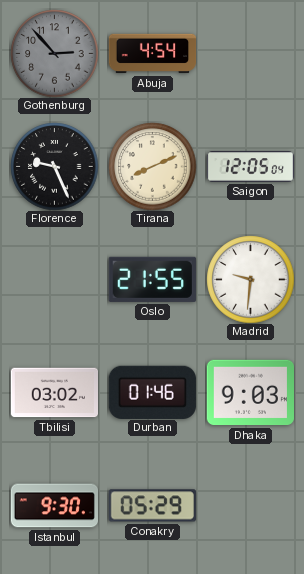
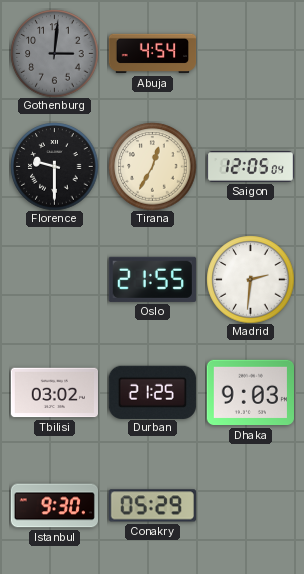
Gothenburg: 2:53 -> 3:01 (54, 53)
Florence: 9:26 -> 9:30 (54, 166)
Tirana: 8:11 -> 12:35 (152, 166)
Madrid: 9:31 -> 2:31 (250, 279)
Durban: 01:46 -> 21:25 (152, 392)
